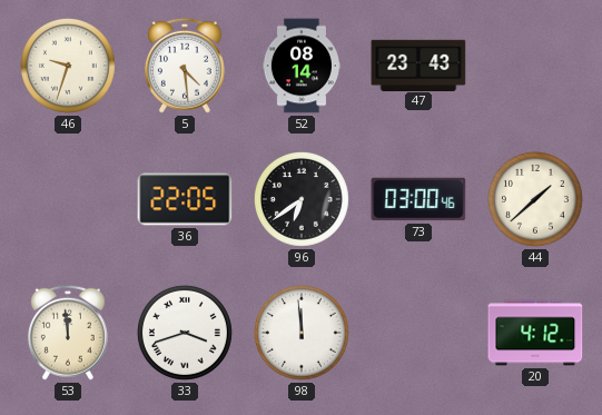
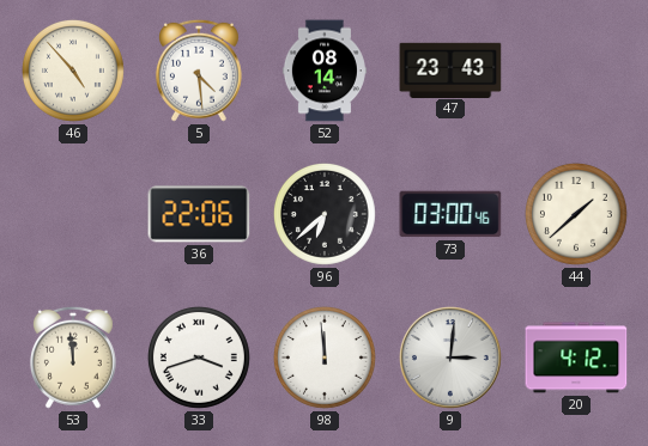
46: 9:33 -> 4:53 (73, 71)
36: 22:05 -> 22:06 (199, 214)
96: 6:39 -> 6:38 (325, 214)
9: none -> 3:01 (452, 359)
